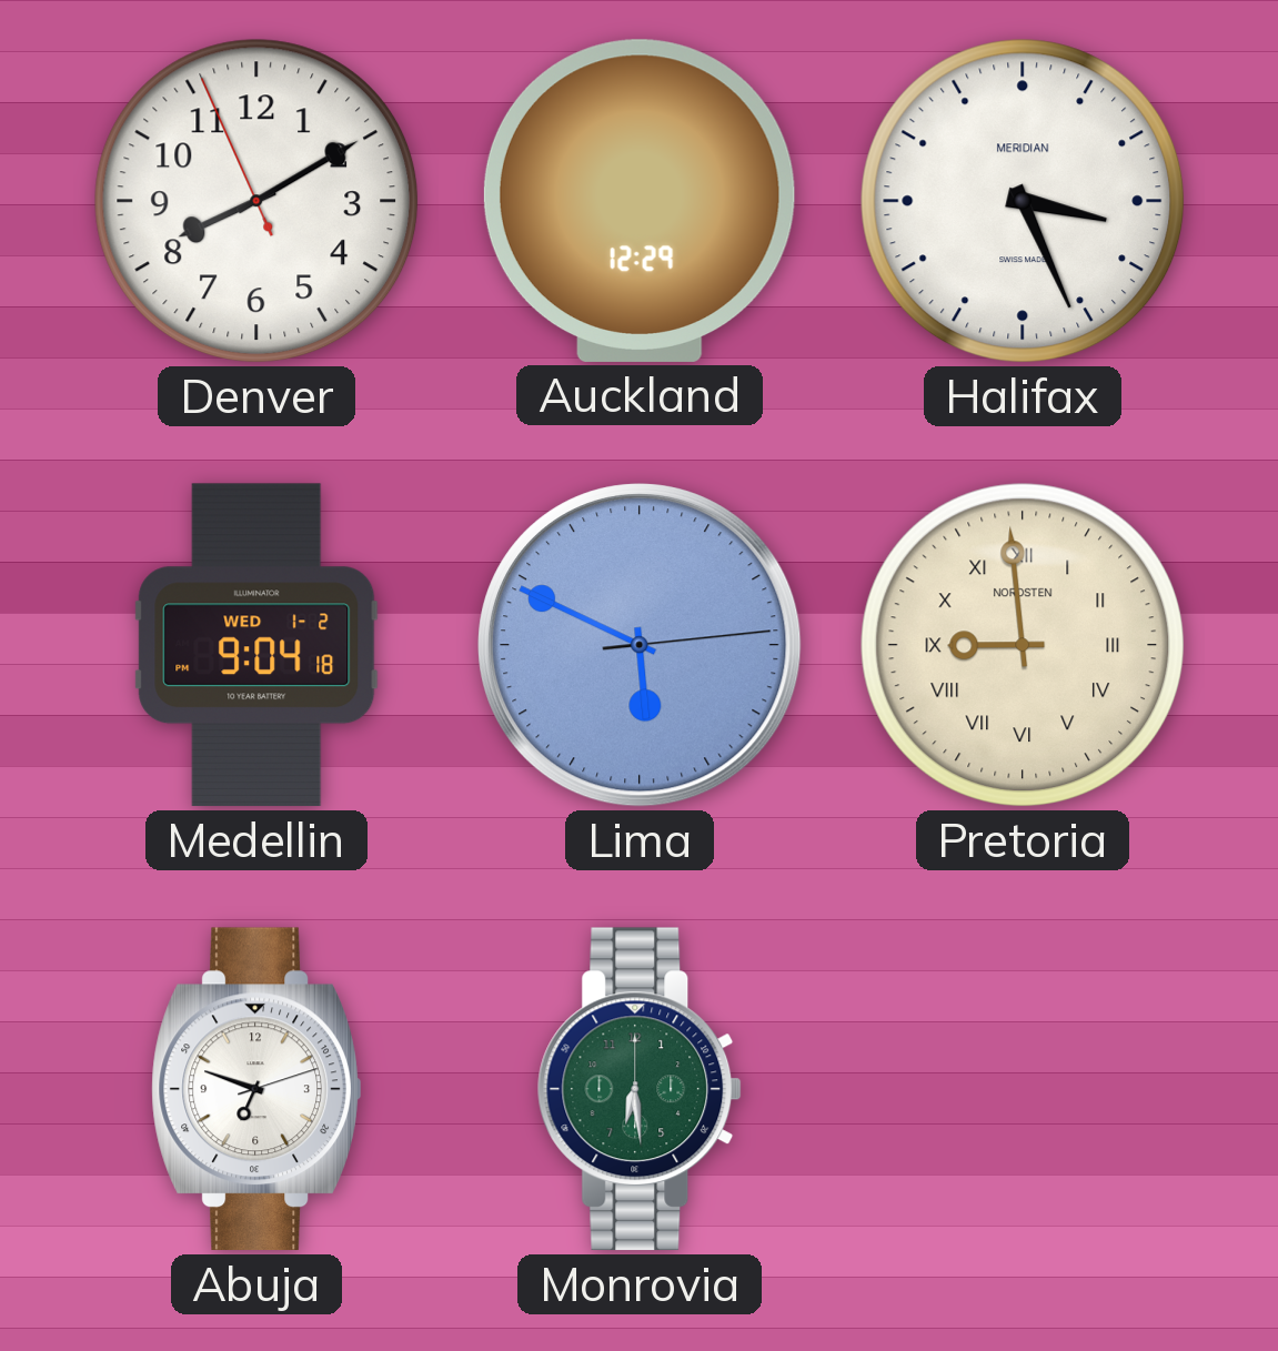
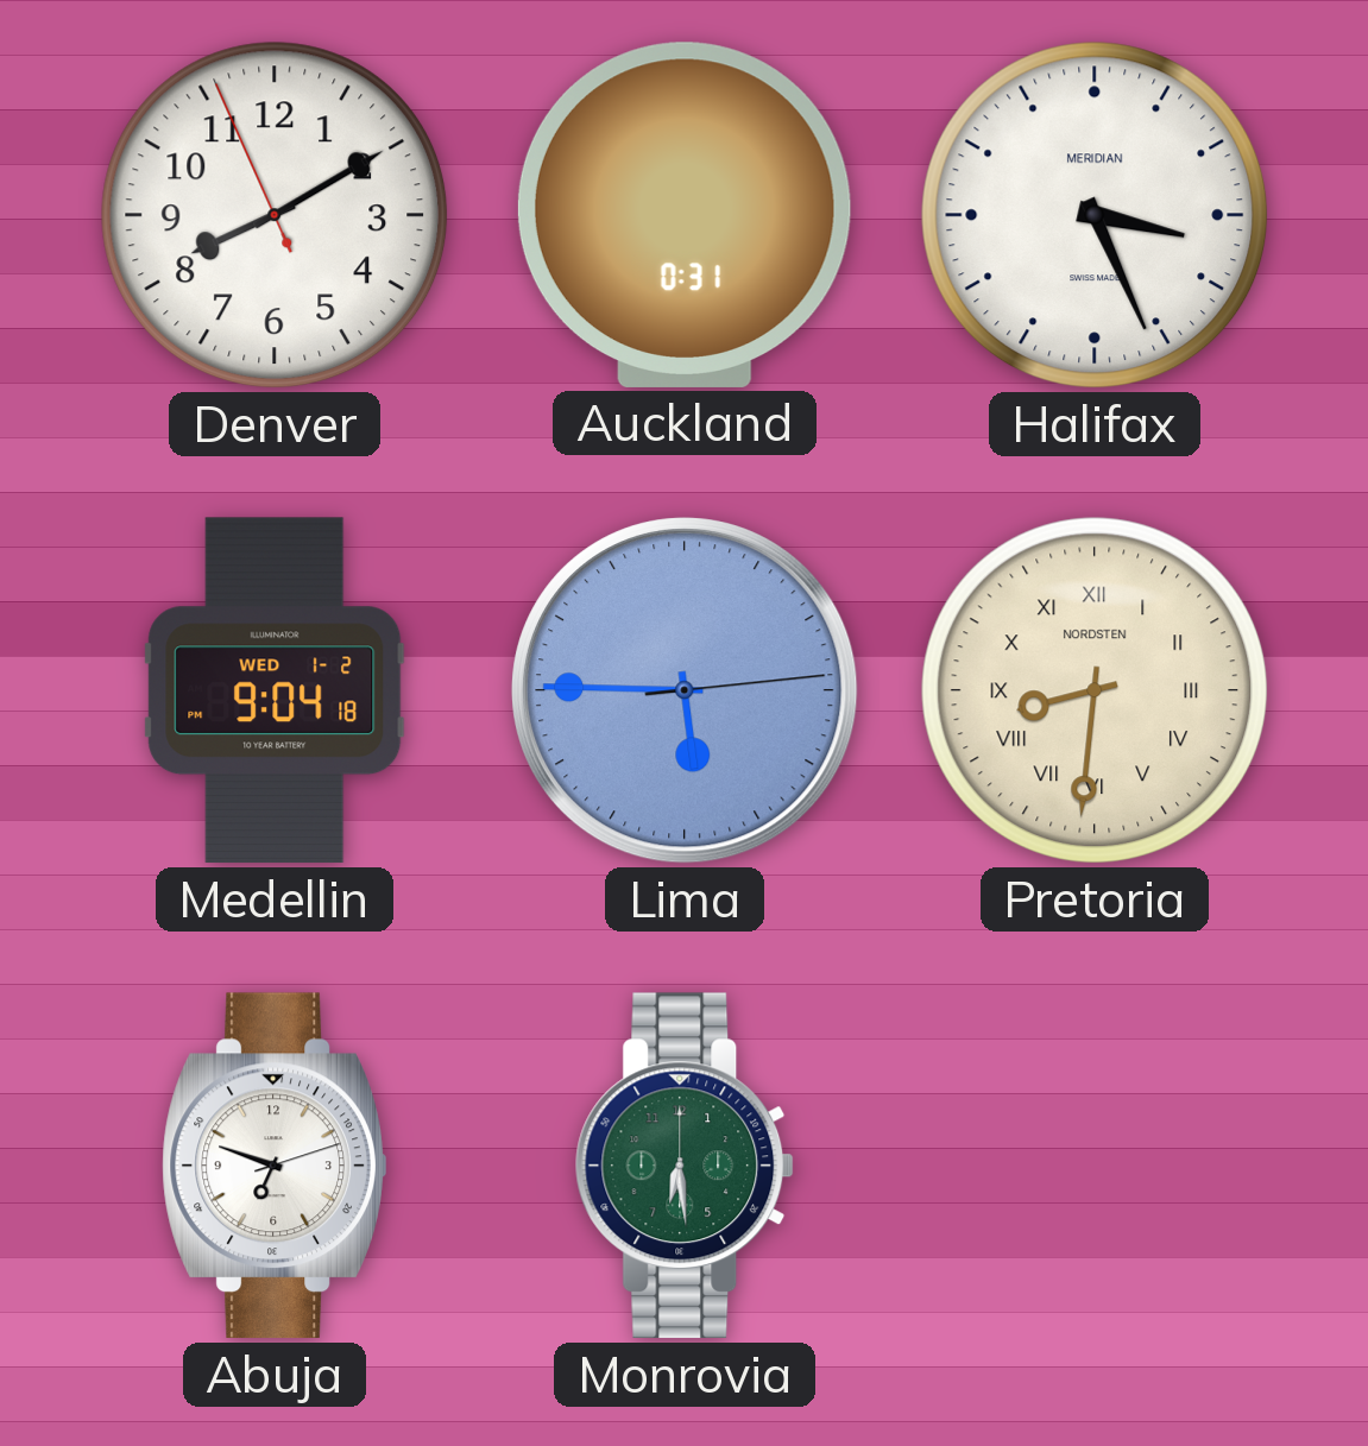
Auckland: 12:29 -> 0:31 (685, 215)
Lima: 5:49 -> 5:45 (685, 690)
Pretoria: 8:59 -> 8:31 (1095, 690)
